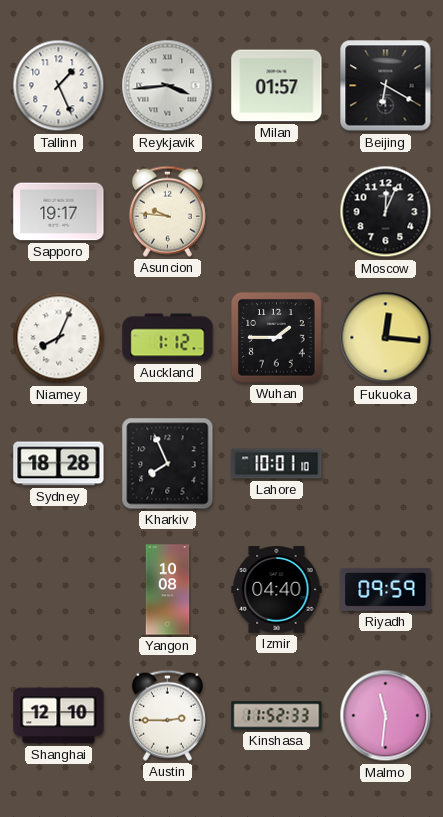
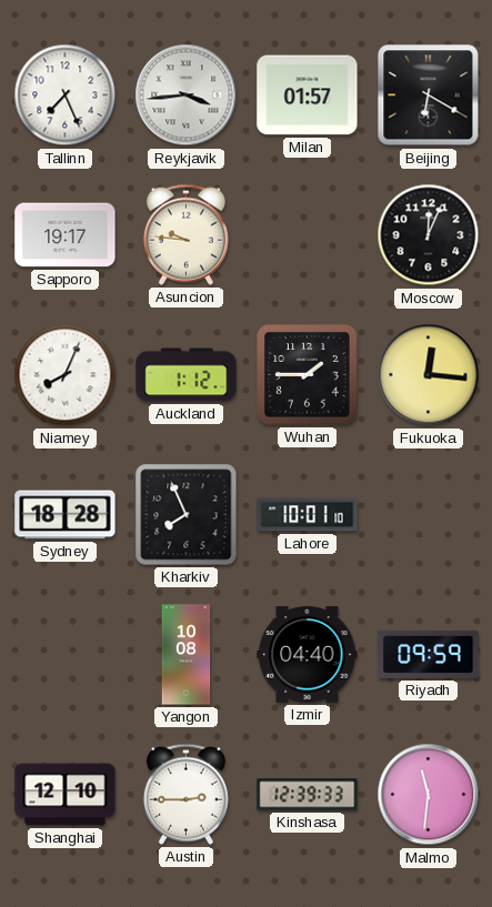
Tallinn: 1:26 -> 7:26 (66, 95)
Kinshasa: 11:52 -> 12:39 (308, 795)
